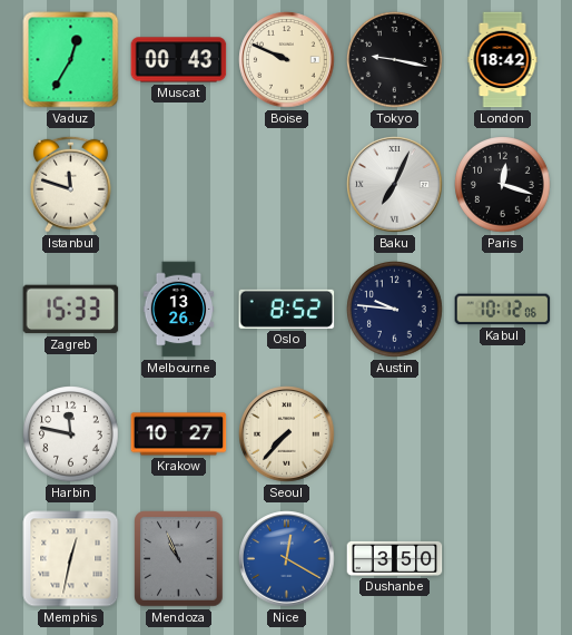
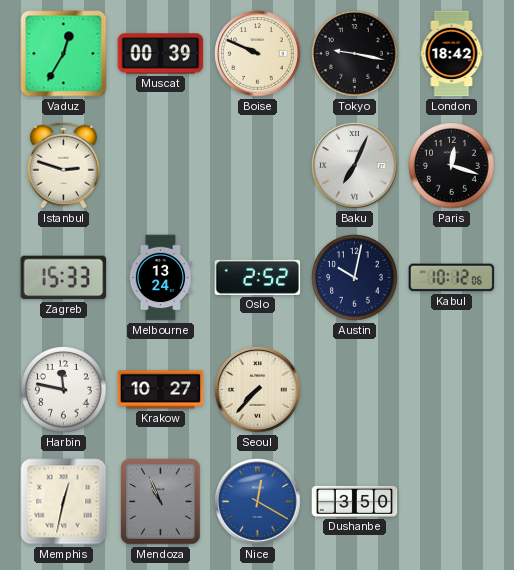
Muscat: 00:43 -> 00:39 (161, 54)
Istanbul: 11:48 -> 2:48 (63, 165)
Melbourne: 13:26 -> 13:24 (161, 278)
Oslo: 8:52 -> 2:52 (258, 277)
Austin: 9:46 -> 10:02 (355, 278)
